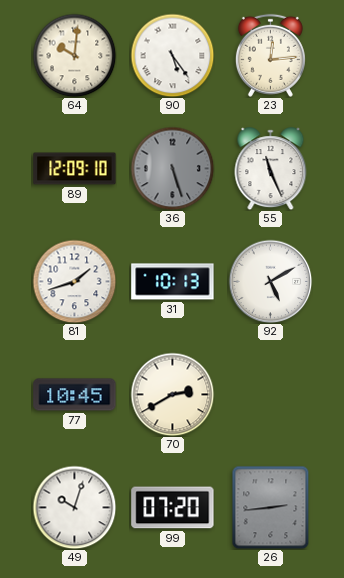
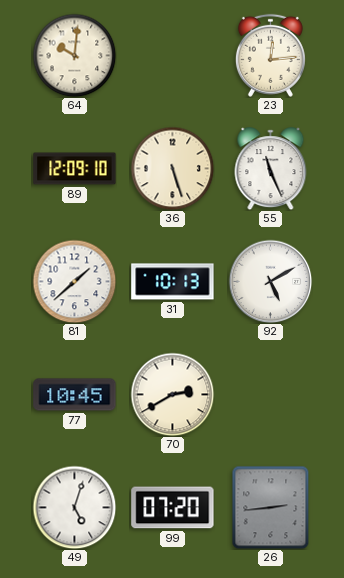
90: 5:24 -> none (172, 55)
36 dial: grey -> cream (172, 168)
81: 1:42 -> 1:38 (74, 281)
49: 10:03 -> 5:03 (74, 507)
